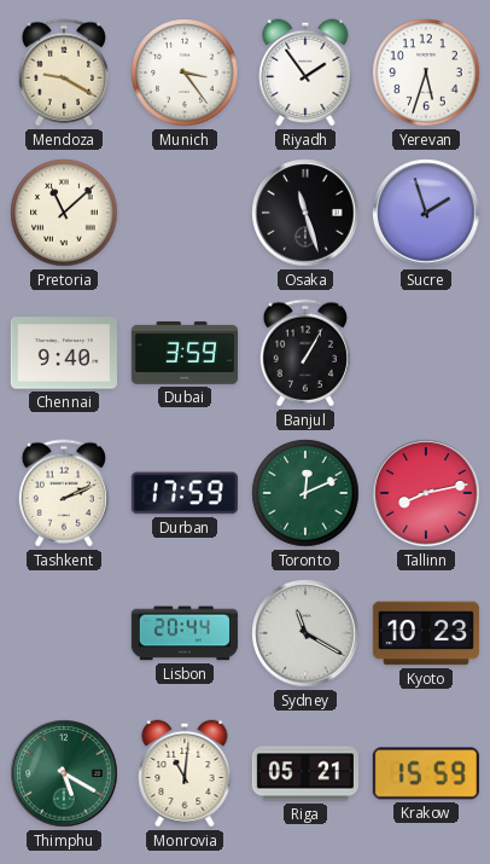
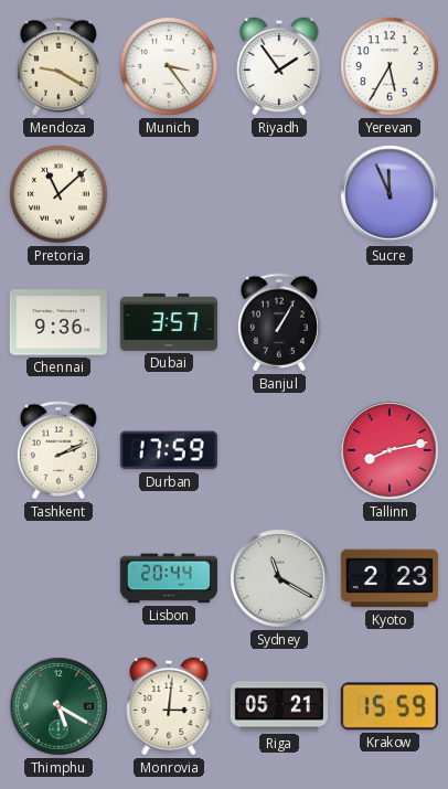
Yerevan: 5:33 -> 5:35 (390, 66)
Osaka: 11:27 -> none (305, 213)
Sucre: 1:57 -> 11:56 (390, 194)
Chennai: 9:40 -> 9:36 (58, 322)
Dubai: 3:59 -> 3:57 (169, 322)
Toronto: 12:11 -> none (305, 493)
Kyoto: 10:23 -> 2:23 (390, 578)
Monrovia: 11:01 -> 3:01 (169, 706)
